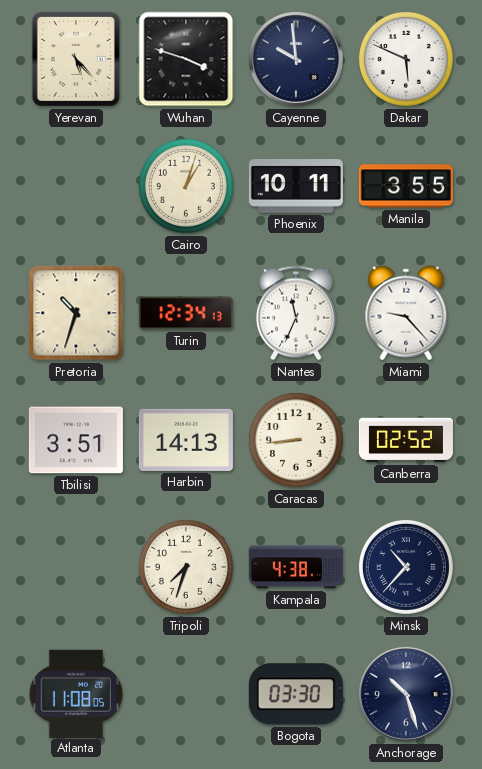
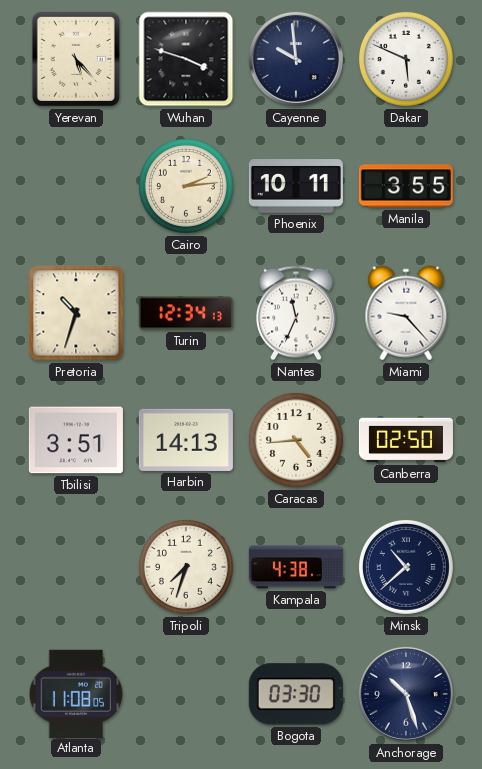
Cairo: 1:03 -> 2:14 (186, 186)
Caracas: 8:44 -> 4:44 (296, 440)
Canberra: 02:52 -> 02:50 (406, 440)
Minsk: 10:37 -> 10:38 (406, 567)
